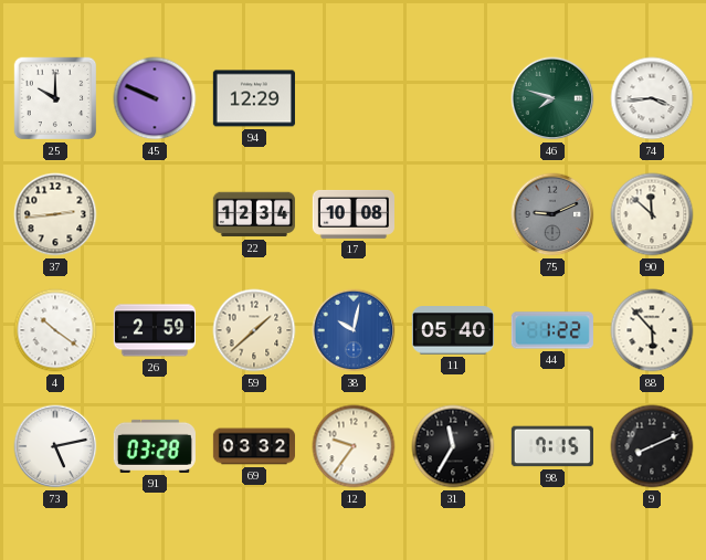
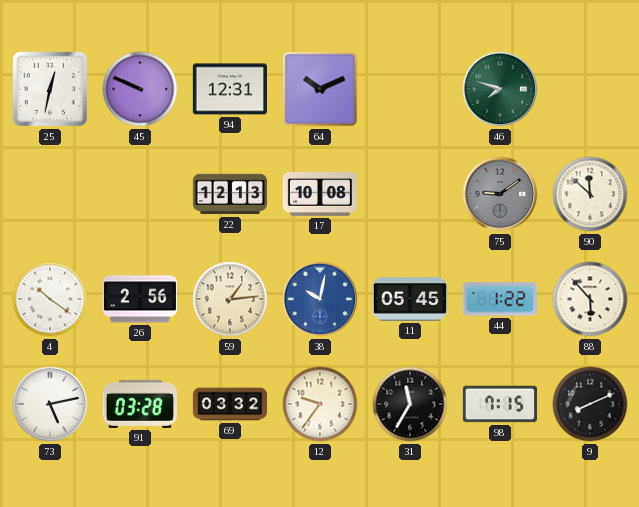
25: 10:00 -> 12:32 (50, 89)
94: 12:29 -> 12:31 (230, 89)
64: none -> 10:11 (320, 89)
74: 3:44 -> none (652, 98)
37: 2:44 -> none (55, 214)
22: 12:34 -> 12:13 (230, 194)
75: 9:11 -> 9:09 (500, 194)
26: 2:59 -> 2:56 (140, 299)
59: 1:38 -> 1:14 (230, 299)
11: 05:40 -> 05:45 (410, 299)
